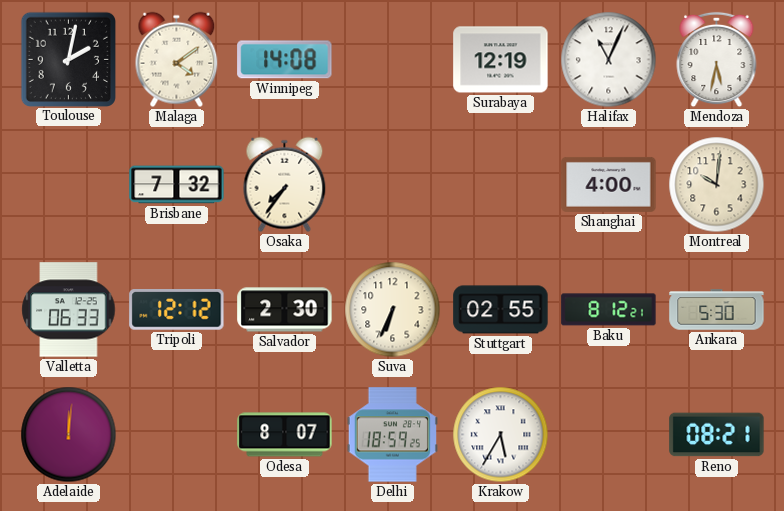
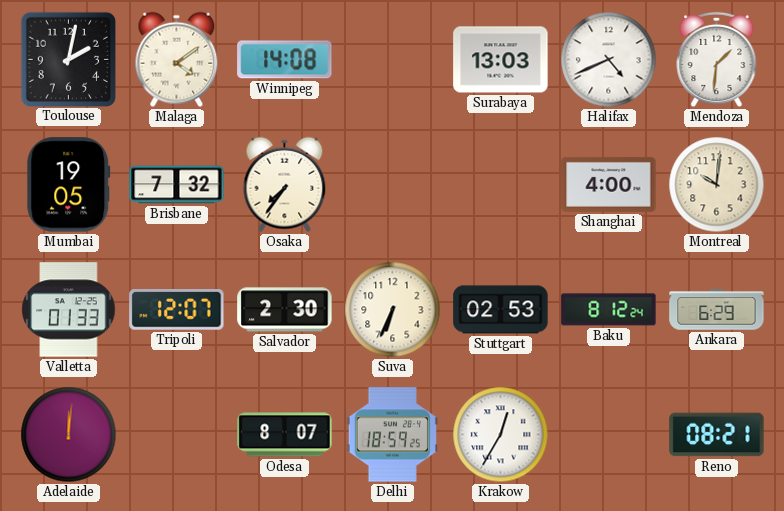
Surabaya: 12:19 -> 13:03 (501, 60)
Halifax: 11:04 -> 4:41 (609, 60)
Mendoza: 5:32 -> 1:31 (717, 60)
Mumbai: none -> 19:05 (69, 185)
Valletta: 06:33 -> 01:33 (69, 310)
Tripoli: 12:12 -> 12:07 (177, 310)
Stuttgart: 02:55 -> 02:53 (501, 310)
Baku: 8:12:21 -> 8:12:24 (609, 310)
Ankara: 5:30 -> 6:29 (717, 310)
Krakow: 5:35 -> 12:35 (501, 435)
